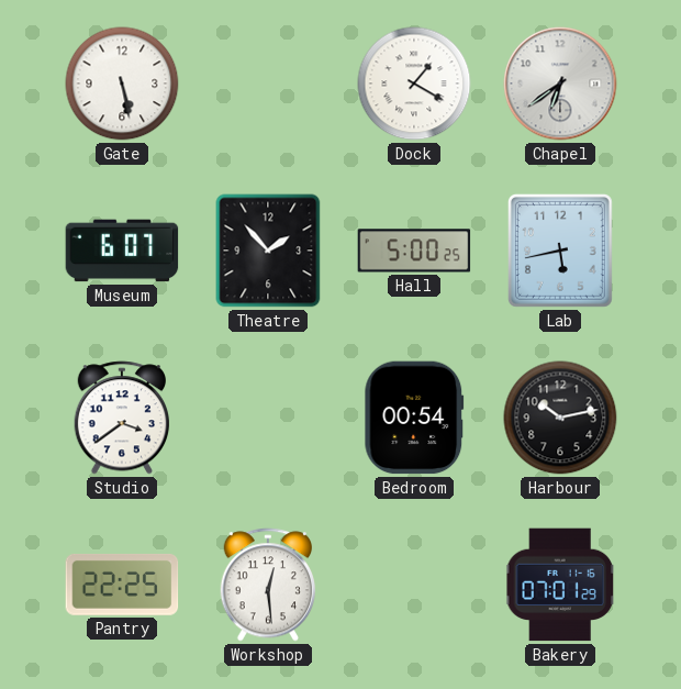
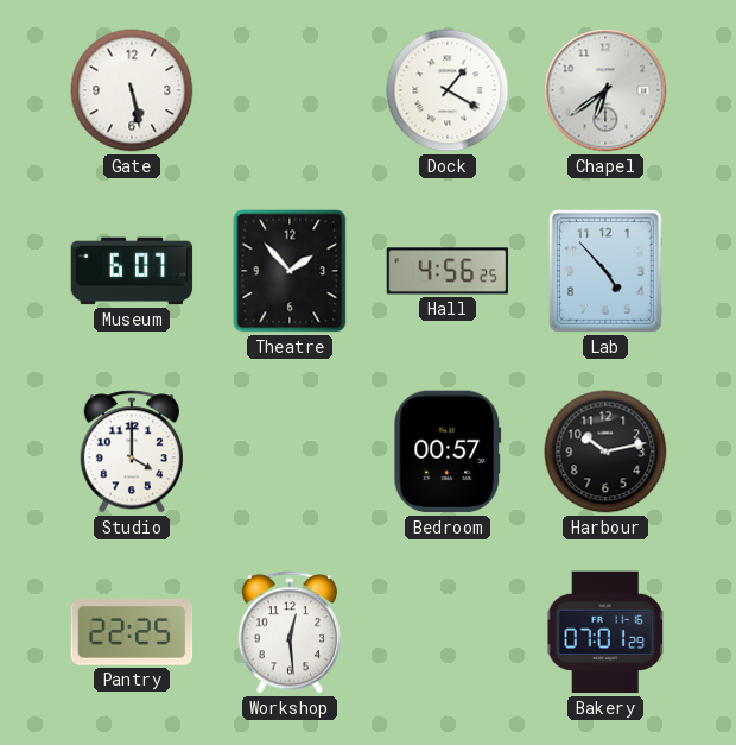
Hall: 5:00 -> 4:56 (448, 271)
Lab: 5:43 -> 4:53 (605, 271)
Studio: 3:39 -> 4:00 (131, 452)
Bedroom: 00:54 -> 00:57 (448, 452)
